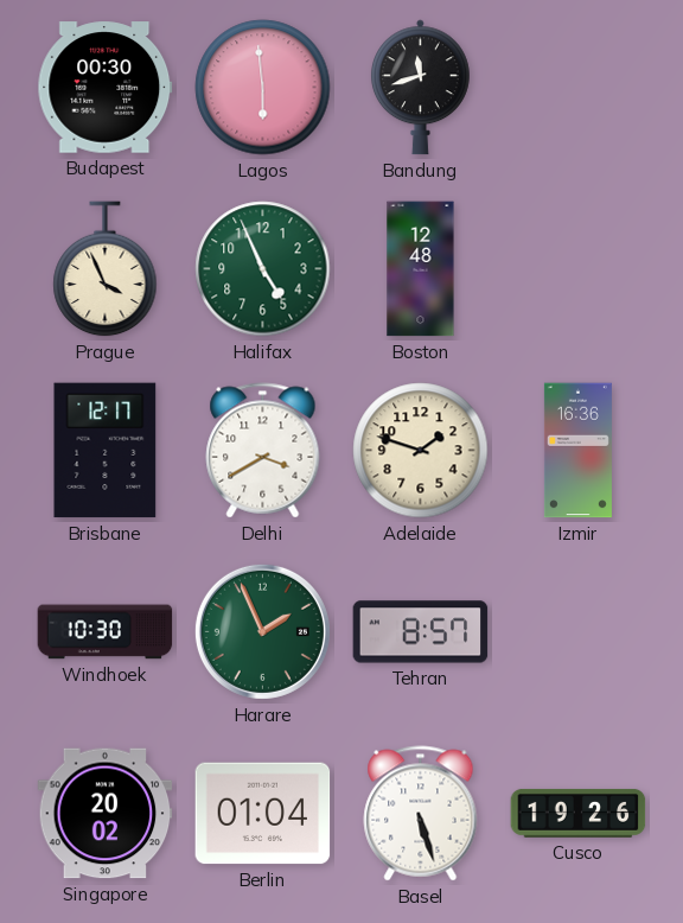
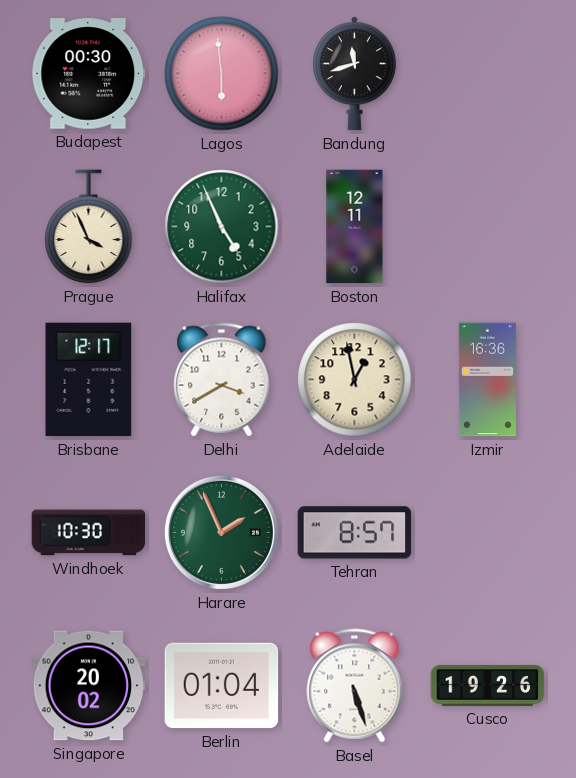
Boston: 12:48 -> 12:11 (355, 227)
Adelaide: 1:48 -> 12:58 (355, 380)
